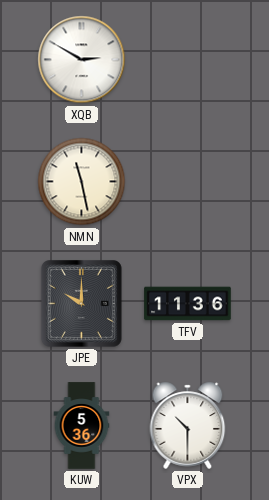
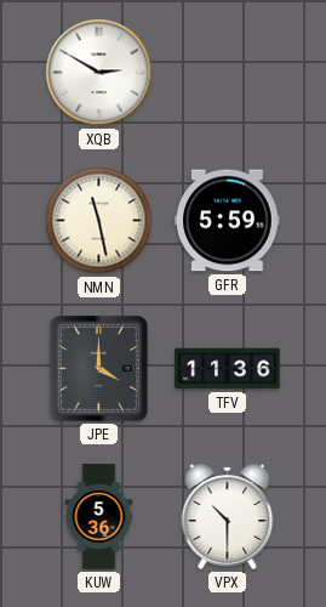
GFR: none -> 5:59 (228, 221)
JPE: 10:00 -> 4:00 (98, 369)
